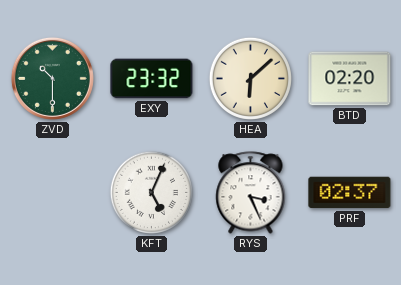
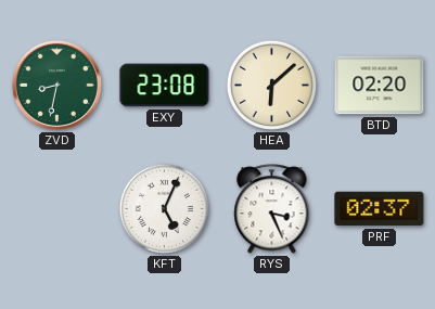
ZVD: 10:30 -> 8:32 (56, 85)
EXY: 23:32 -> 23:08 (165, 86)
